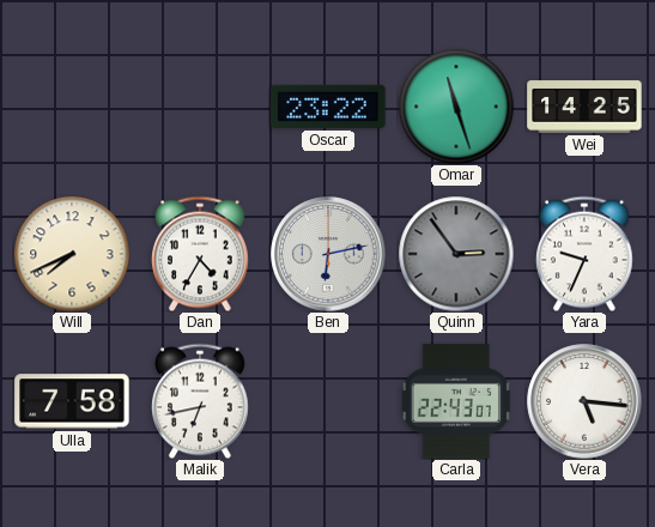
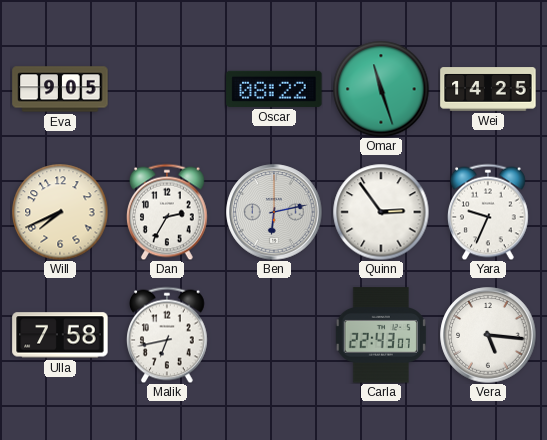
Eva: none -> 9:05 (60, 89)
Oscar: 23:22 -> 08:22 (274, 89)
Dan: 4:35 -> 2:35 (168, 212)
Quinn dial: grey -> white (381, 212)
